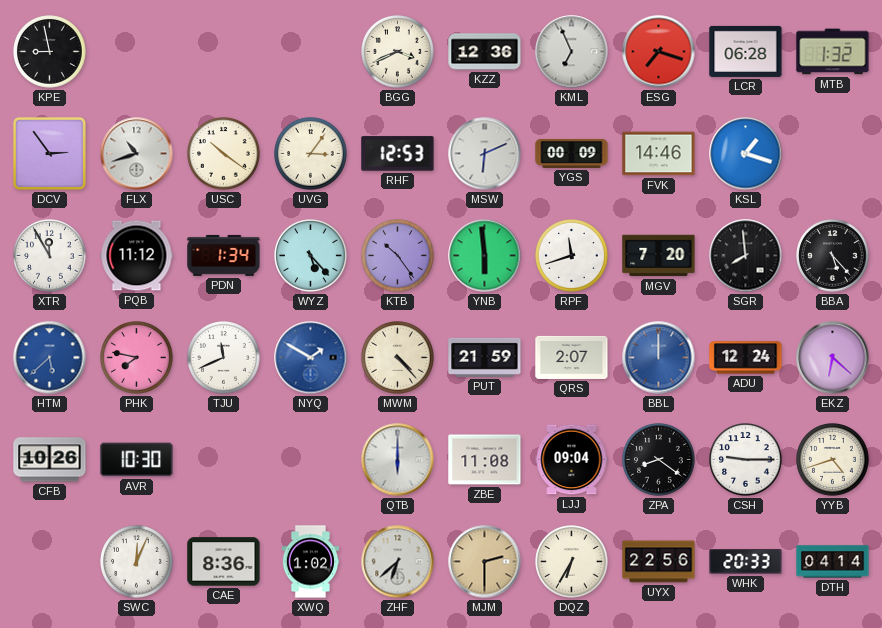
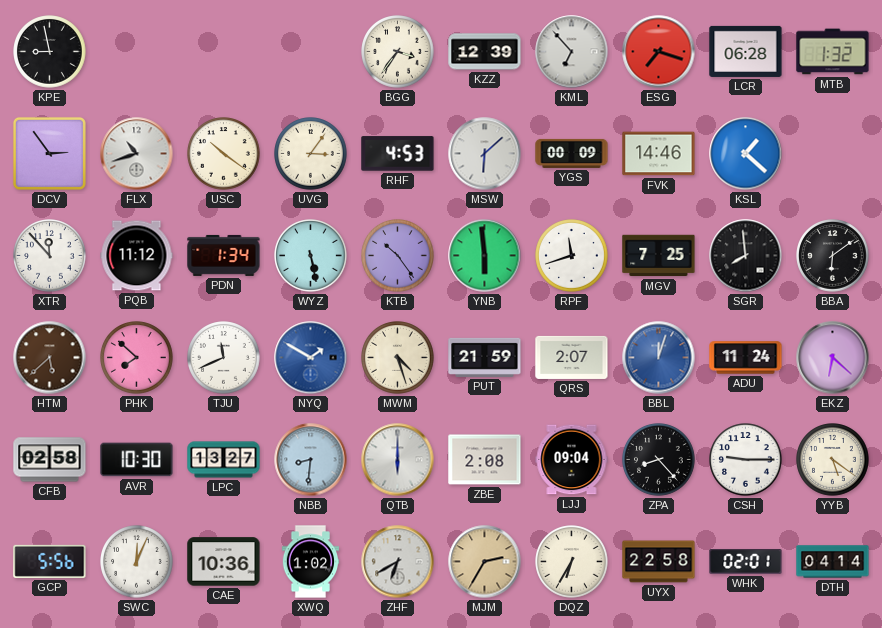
BGG: 3:41 -> 3:36 (398, 52)
KZZ: 12:36 -> 12:39 (485, 52)
KML: 6:56 -> 6:53 (572, 52)
RHF: 12:53 -> 4:53 (398, 154)
MSW: 6:11 -> 6:08 (485, 154)
KSL: 1:18 -> 1:22 (746, 154)
XTR: 11:55 -> 11:53 (50, 256)
WYZ: 5:23 -> 5:28 (311, 256)
MGV: 7:20 -> 7:25 (659, 256)
BBA: 5:23 -> 6:09 (833, 256)
HTM dial: blue -> brown (50, 358)
PHK: 7:47 -> 7:52 (137, 358)
MWM: 4:23 -> 4:27 (398, 358)
BBL: 12:00 -> 12:03 (659, 358)
ADU: 12:24 -> 11:24 (746, 358)
CFB: 10:26 -> 02:58 (50, 460)
LPC: none -> 13:27 (224, 460)
NBB: none -> 8:31 (311, 460)
ZBE: 11:08 -> 2:08 (485, 460)
ZPA: 8:21 -> 8:23 (659, 460)
YYB: 4:42 -> 5:21 (833, 460)
GCP: none -> 5:56 (50, 561)
CAE: 8:36 -> 10:36 (224, 562)
ZHF: 6:38 -> 6:40 (398, 562)
MJM: 2:30 -> 2:35 (485, 562)
UYX: 22:56 -> 22:58 (659, 562)
WHK: 20:33 -> 02:01 (746, 562)
